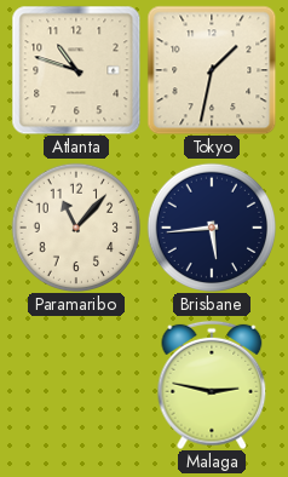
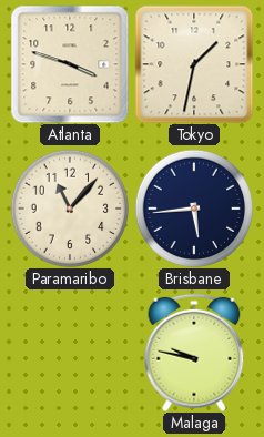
Atlanta: 10:48 -> 3:48 (70, 64)
Malaga: 2:47 -> 9:47 (194, 353)
